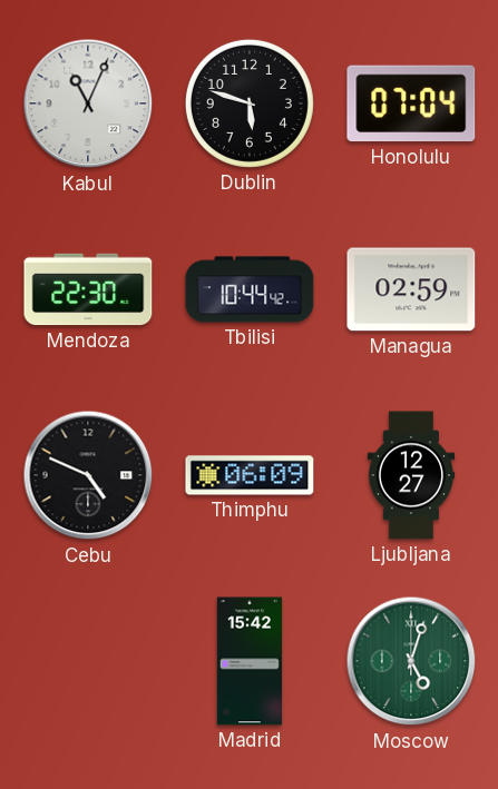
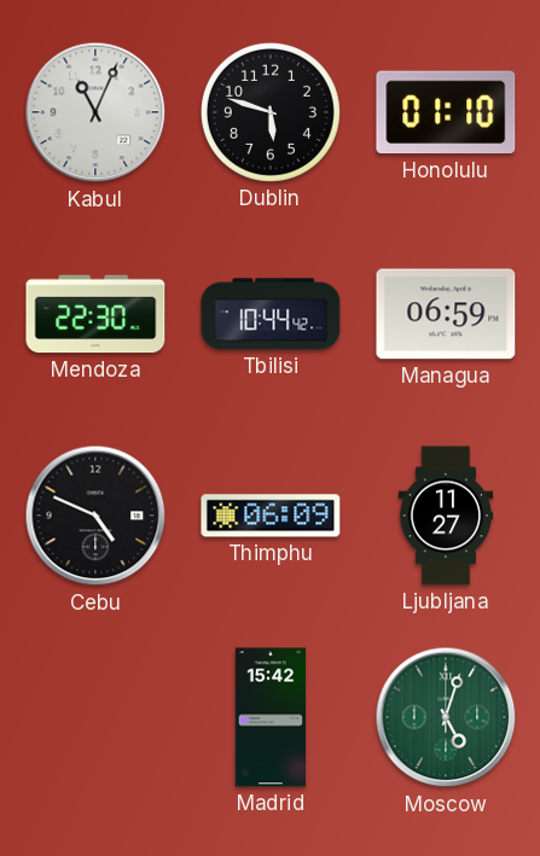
Honolulu: 07:04 -> 01:10 (446, 112)
Managua: 02:59 -> 06:59 (446, 314)
Ljubljana: 12:27 -> 11:27 (446, 516)
